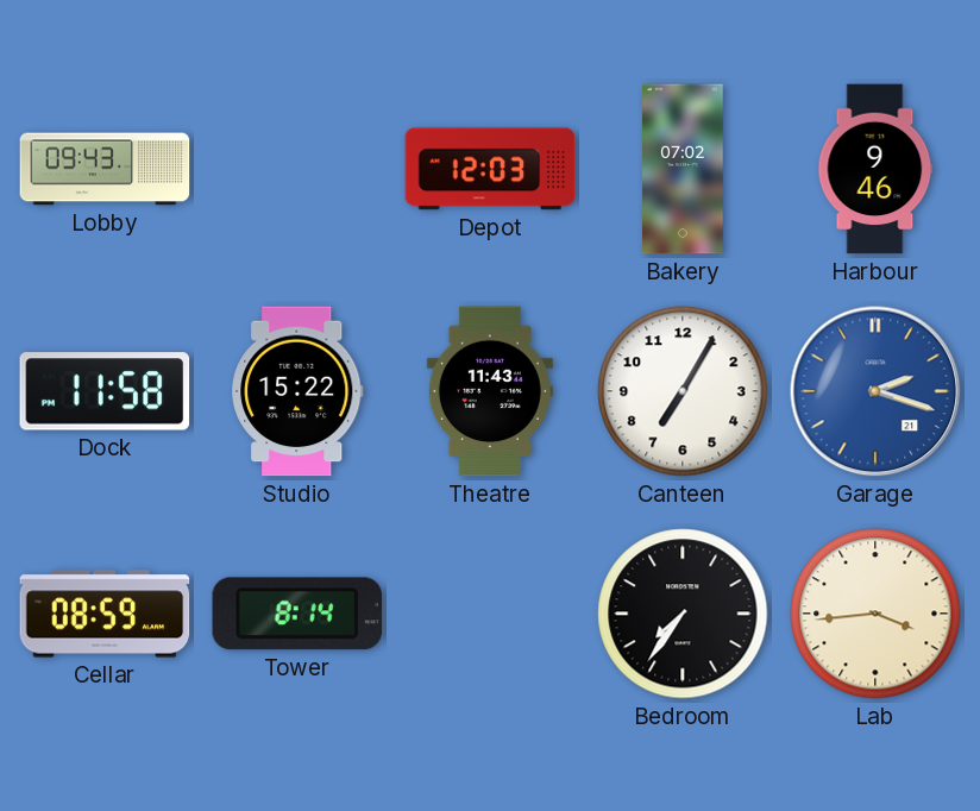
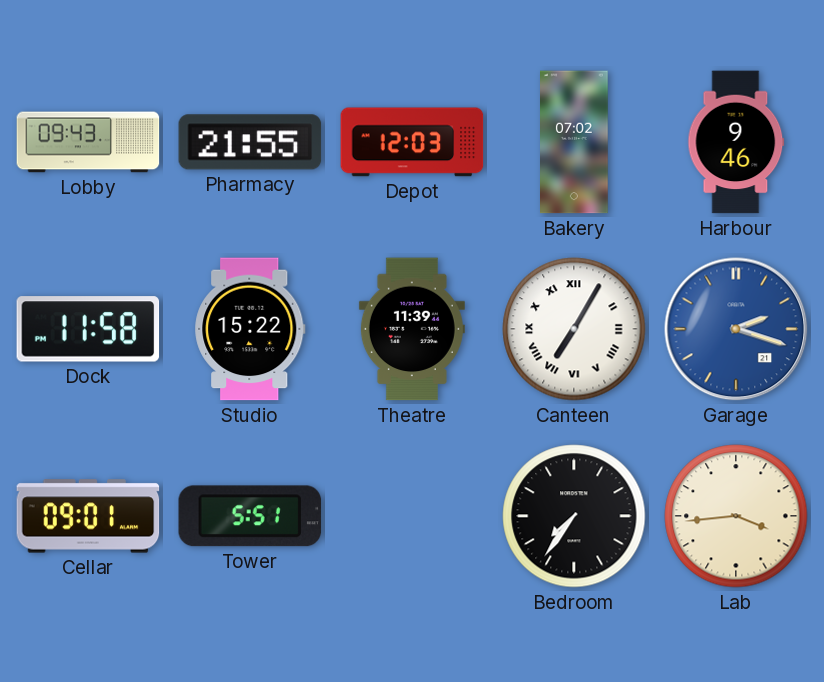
Pharmacy: none -> 21:55 (250, 142)
Theatre: 11:43 -> 11:39 (412, 329)
Canteen numerals: Arabic -> Roman (574, 329)
Cellar: 08:59 -> 09:01 (88, 516)
Tower: 8:14 -> 5:51 (250, 516)
